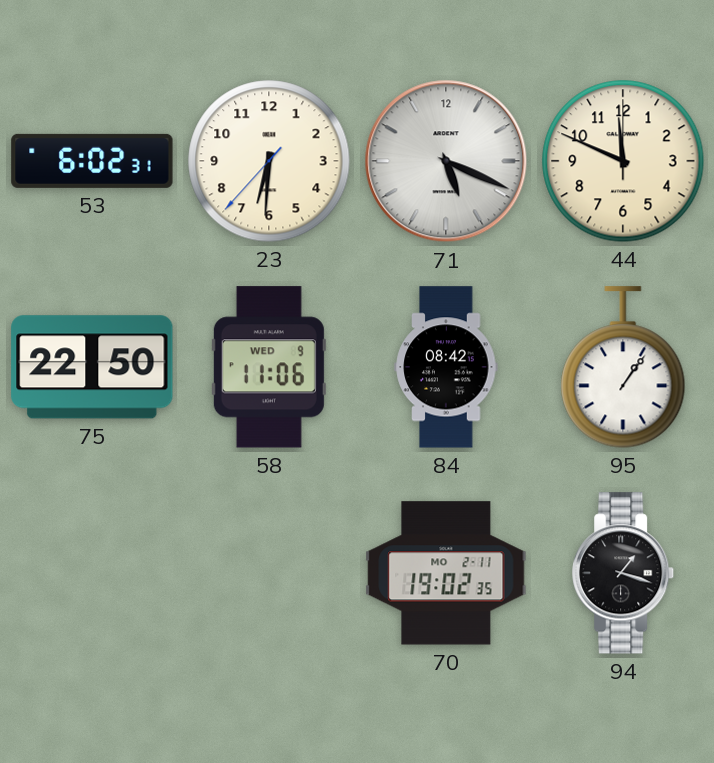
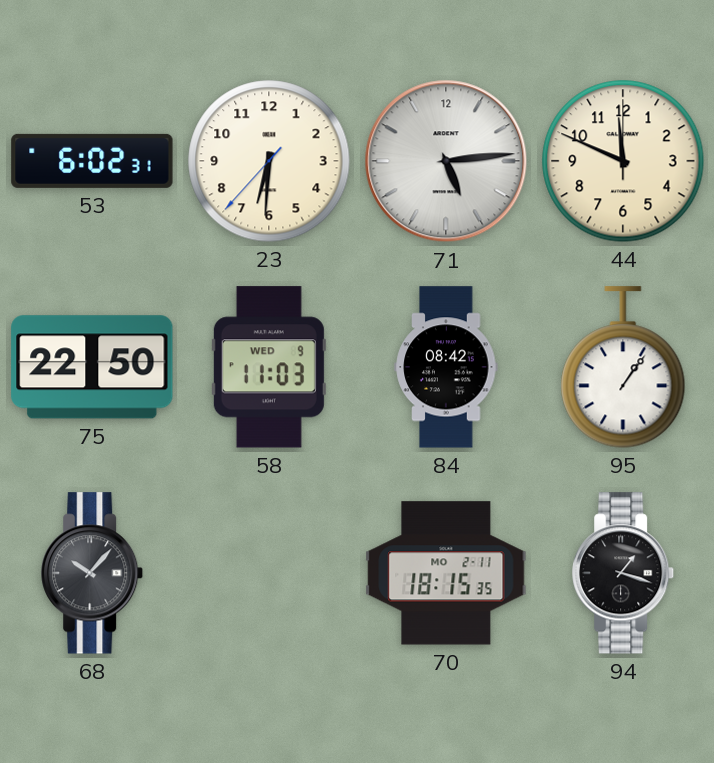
71: 5:19 -> 5:14 (446, 161)
58: 11:06 -> 11:03 (269, 367)
68: none -> 10:07 (93, 573)
70: 19:02 -> 18:15 (446, 573)
